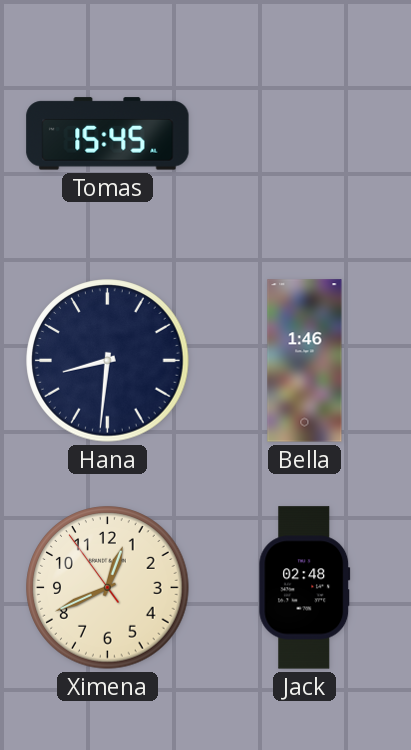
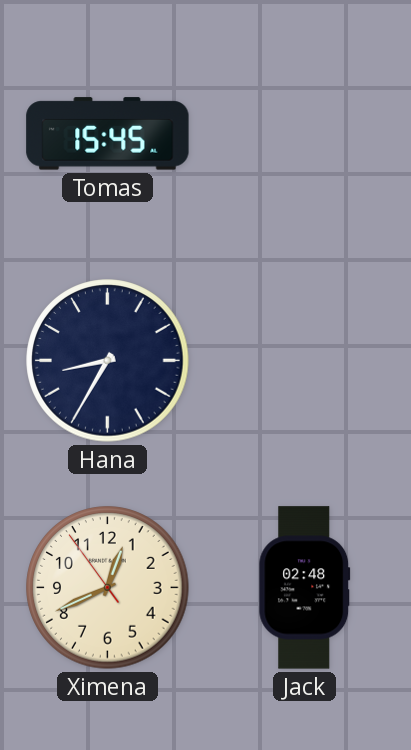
Hana: 8:31 -> 8:35 (108, 361)
Bella: 1:46 -> none (305, 361)
